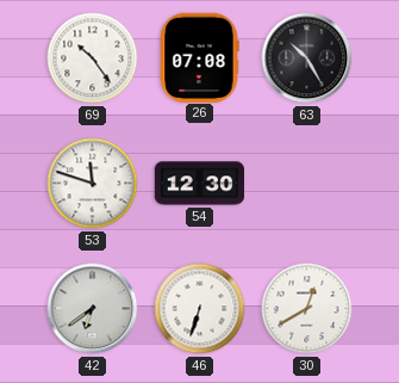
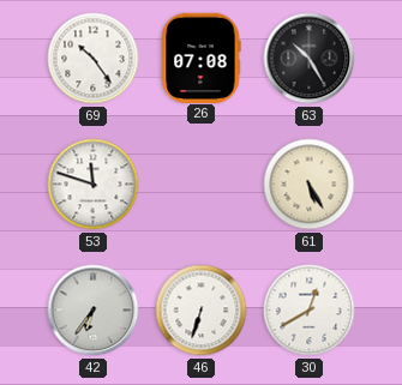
54: 12:30 -> none (200, 184)
61: none -> 5:25 (310, 185)
42: 6:39 -> 6:36 (94, 311)
